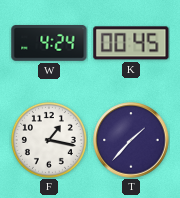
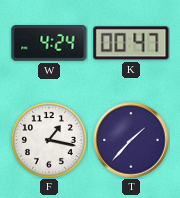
K: 00:45 -> 00:47 (131, 43)
